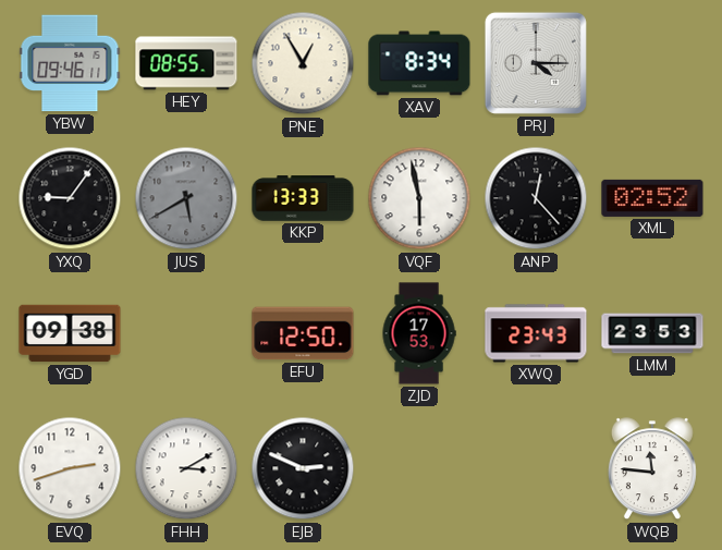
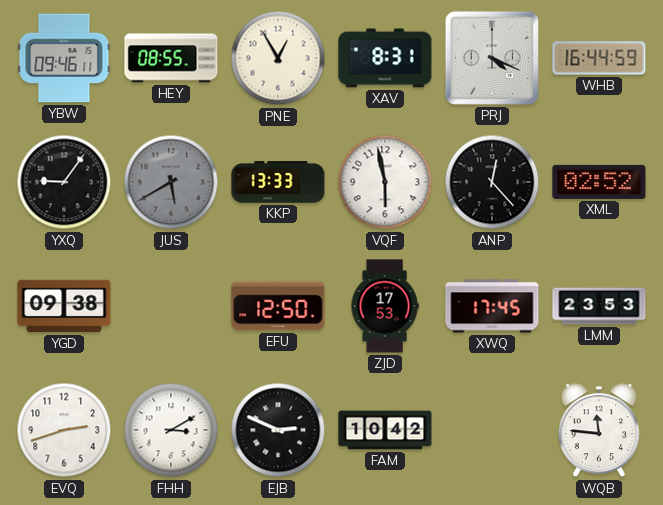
XAV: 8:34 -> 8:31 (385, 58)
PRJ: 4:15 -> 4:19 (492, 58)
WHB: none -> 16:44 (599, 58)
XWQ: 23:43 -> 17:45 (492, 306)
FAM: none -> 10:42 (385, 430)
